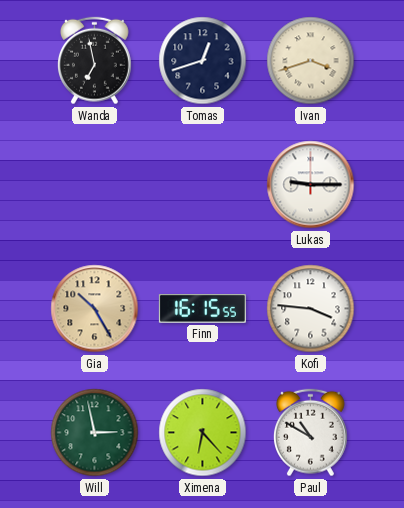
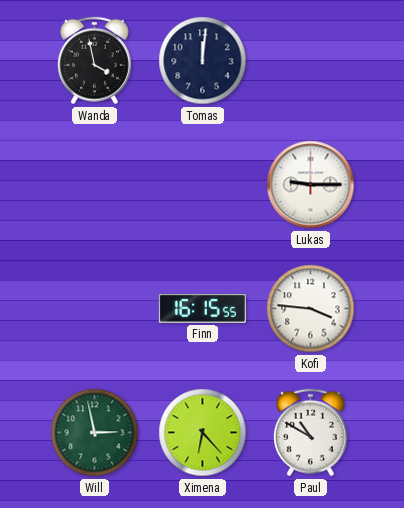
Wanda: 6:58 -> 3:58 (94, 61)
Tomas: 12:42 -> 12:01 (203, 61)
Ivan: 3:42 -> none (311, 61)
Gia: 10:25 -> none (95, 309)
